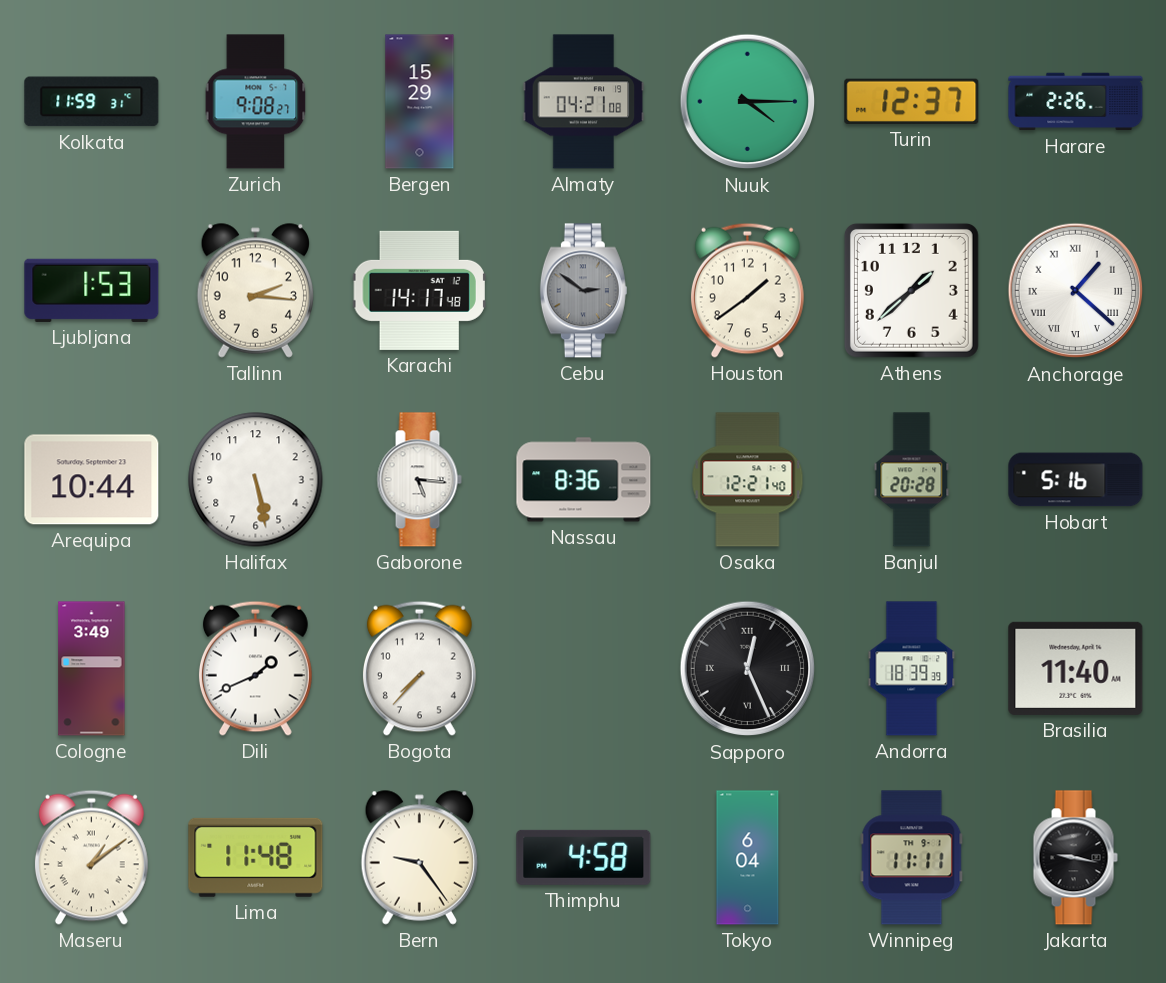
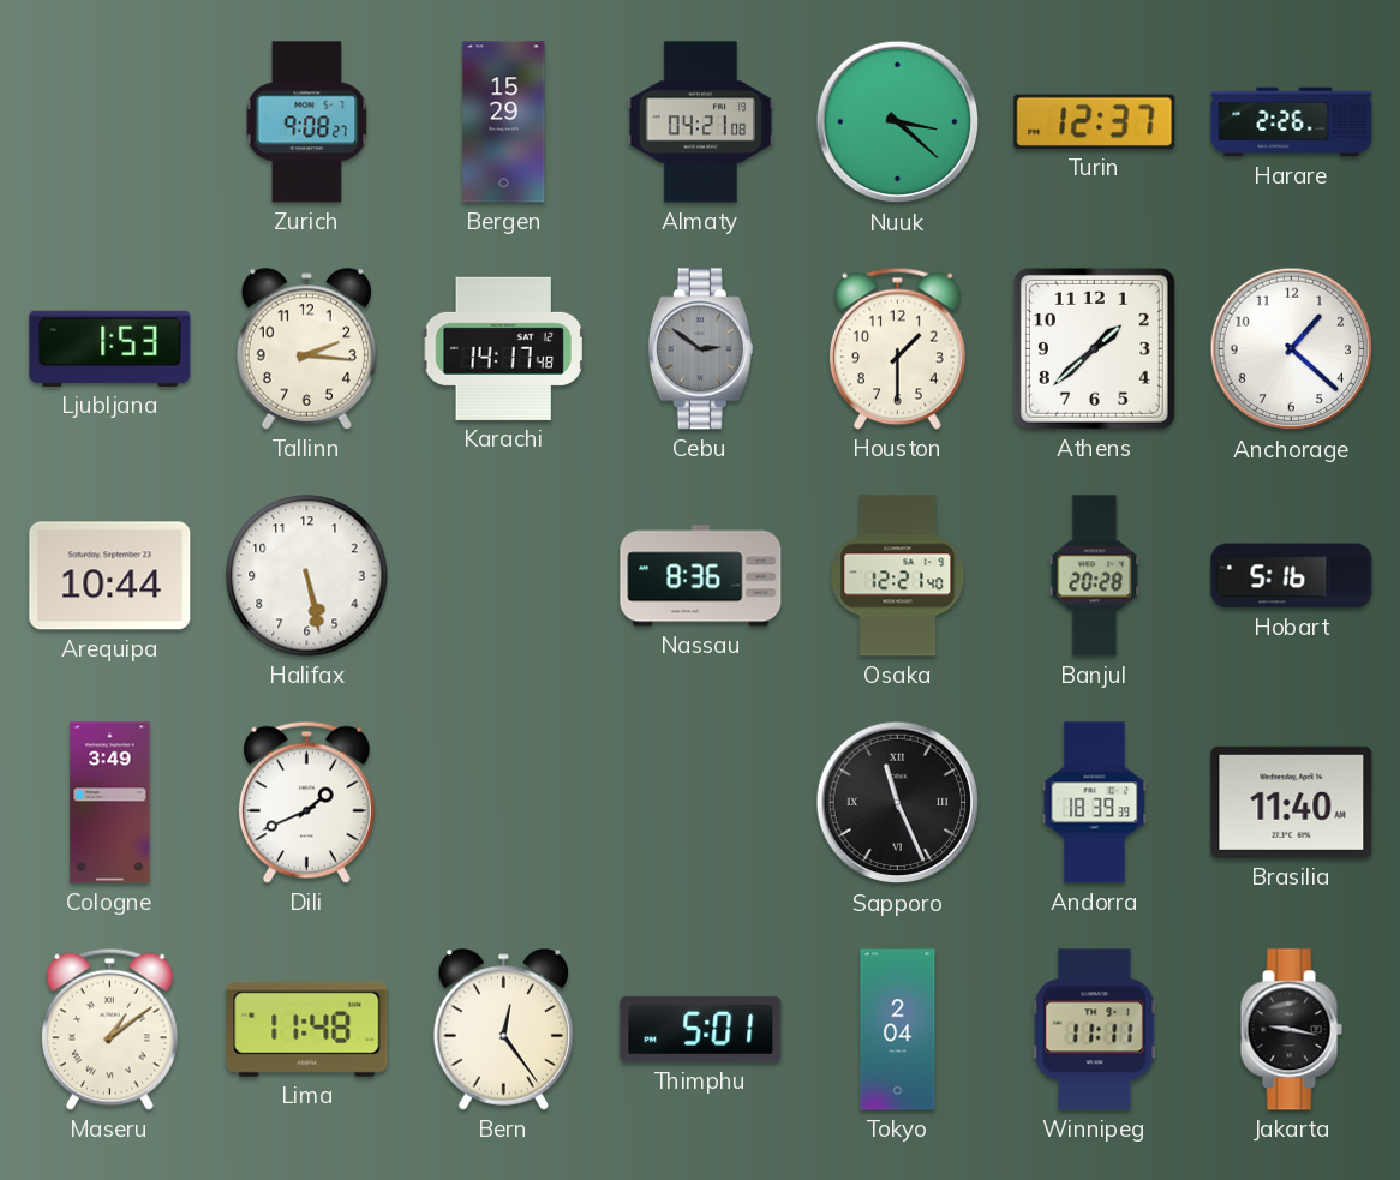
Kolkata: 11:59 -> none (92, 102)
Nuuk: 4:15 -> 3:22 (898, 122)
Houston: 1:39 -> 1:30 (897, 348)
Anchorage numerals: Roman -> Arabic (1292, 349)
Gaborone: 5:16 -> none (419, 480)
Bogota: 7:37 -> none (419, 668)
Sapporo: 12:26 -> 11:26 (898, 803)
Bern: 9:24 -> 12:24 (503, 1029)
Thimphu: 4:58 -> 5:01 (701, 1029)
Tokyo: 6:04 -> 2:04 (898, 1030)
